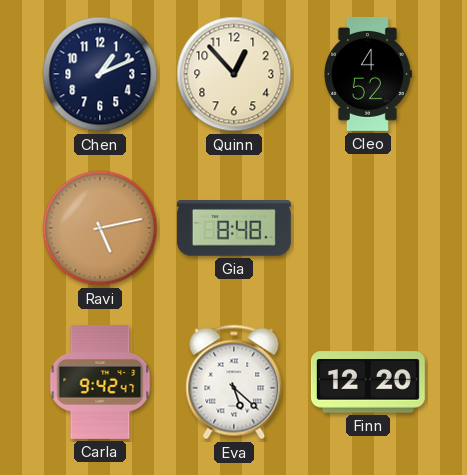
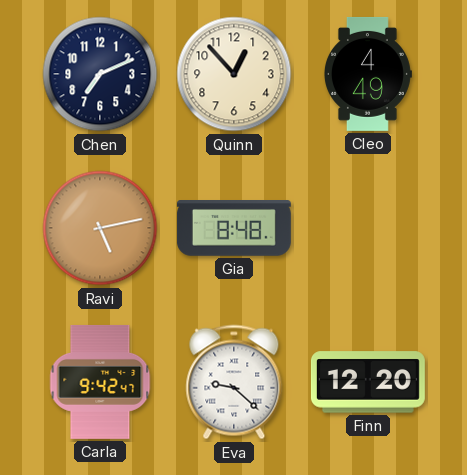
Chen: 1:11 -> 7:11 (100, 74)
Cleo: 4:52 -> 4:49 (367, 74)
Eva: 5:22 -> 9:22 (234, 382)
